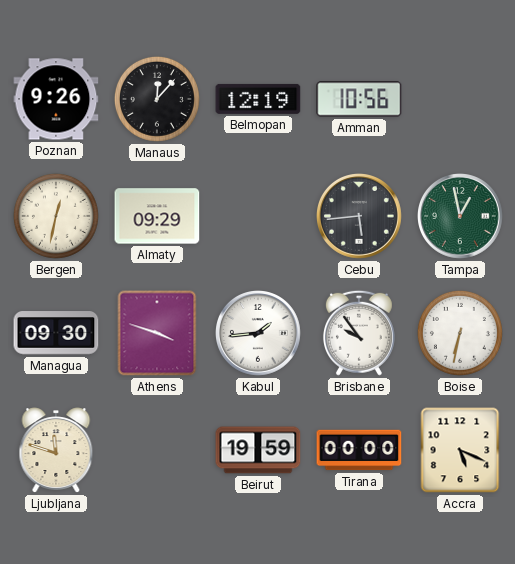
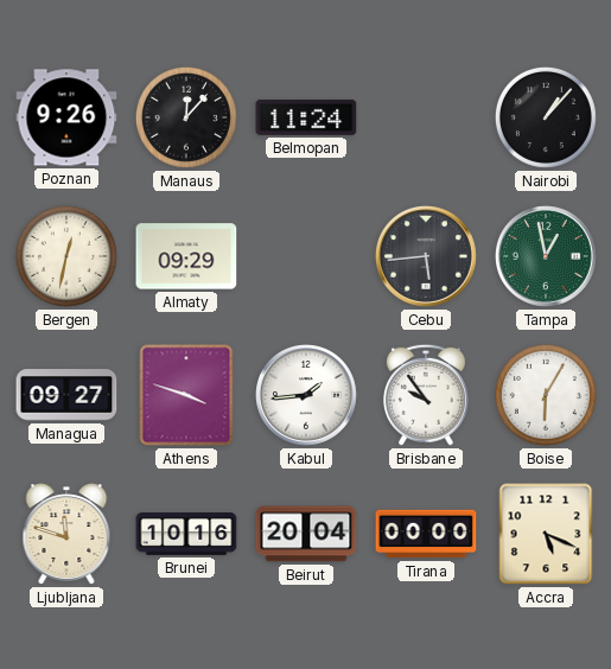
Belmopan: 12:19 -> 11:24 (306, 117)
Amman: 10:56 -> none (359, 99)
Nairobi: none -> 1:07 (546, 117)
Managua: 09:30 -> 09:27 (66, 395)
Boise: 6:32 -> 6:05 (546, 395)
Brunei: none -> 10:16 (186, 534)
Beirut: 19:59 -> 20:04 (306, 534)
